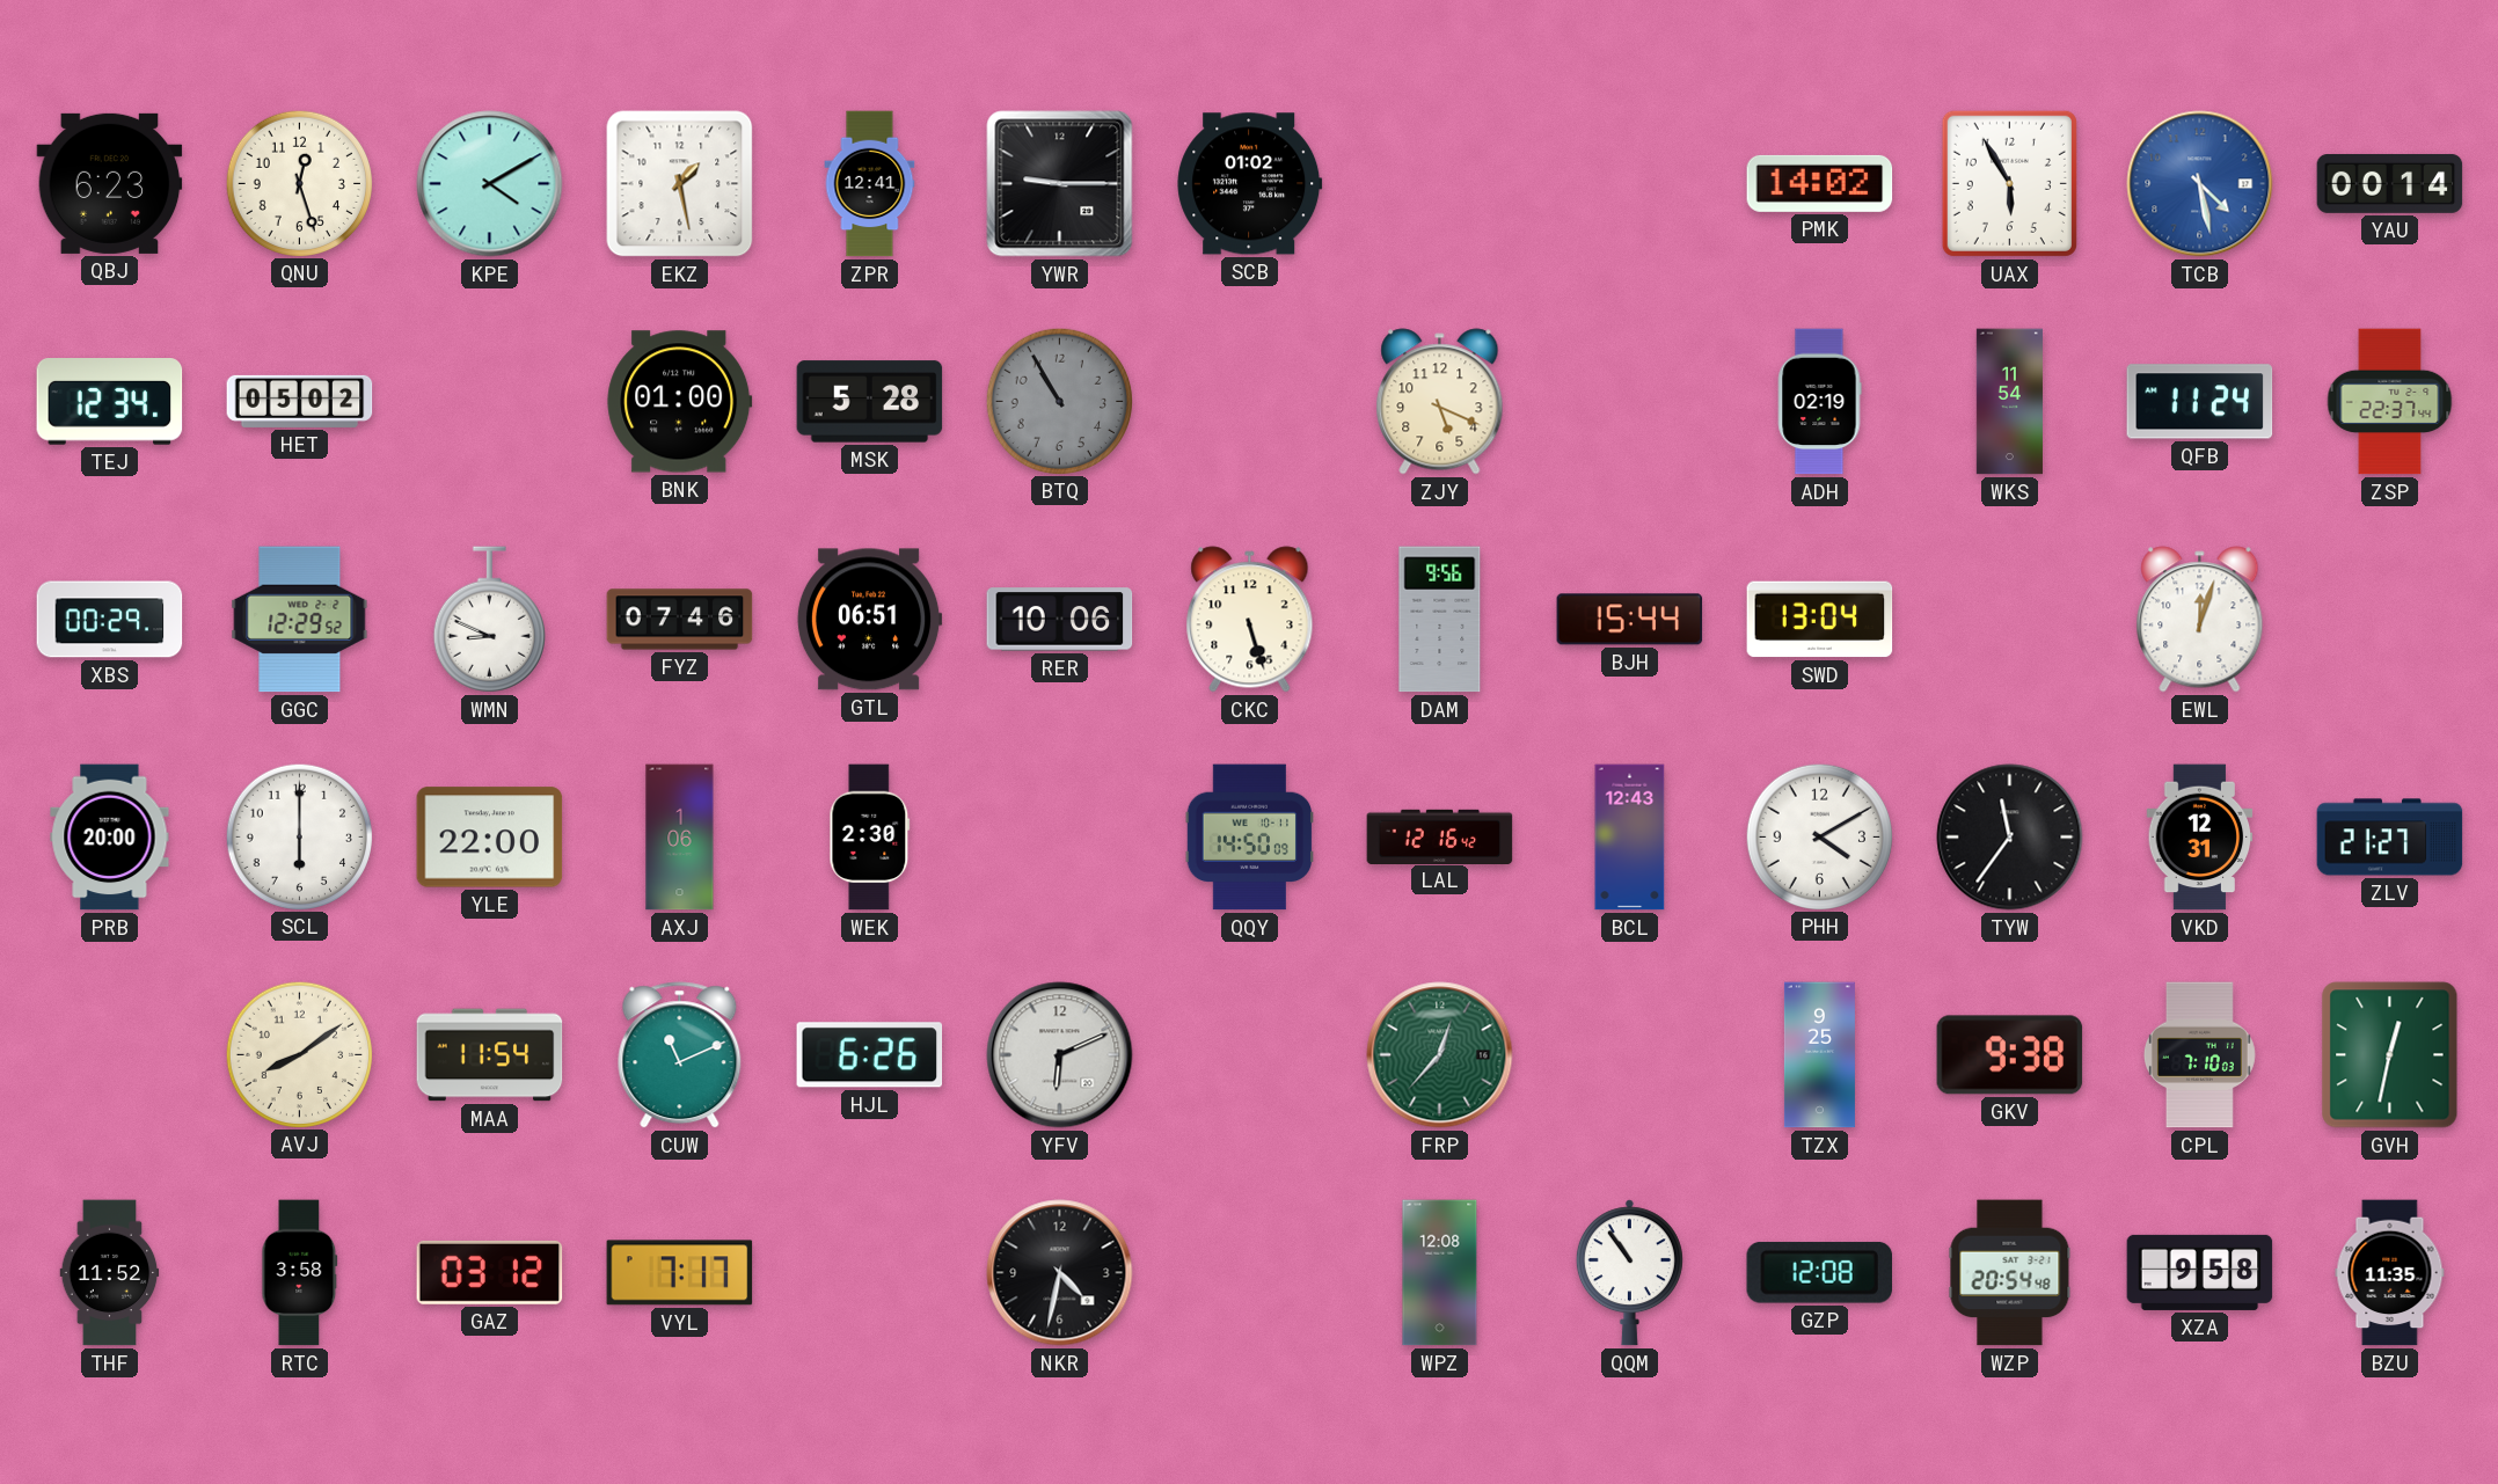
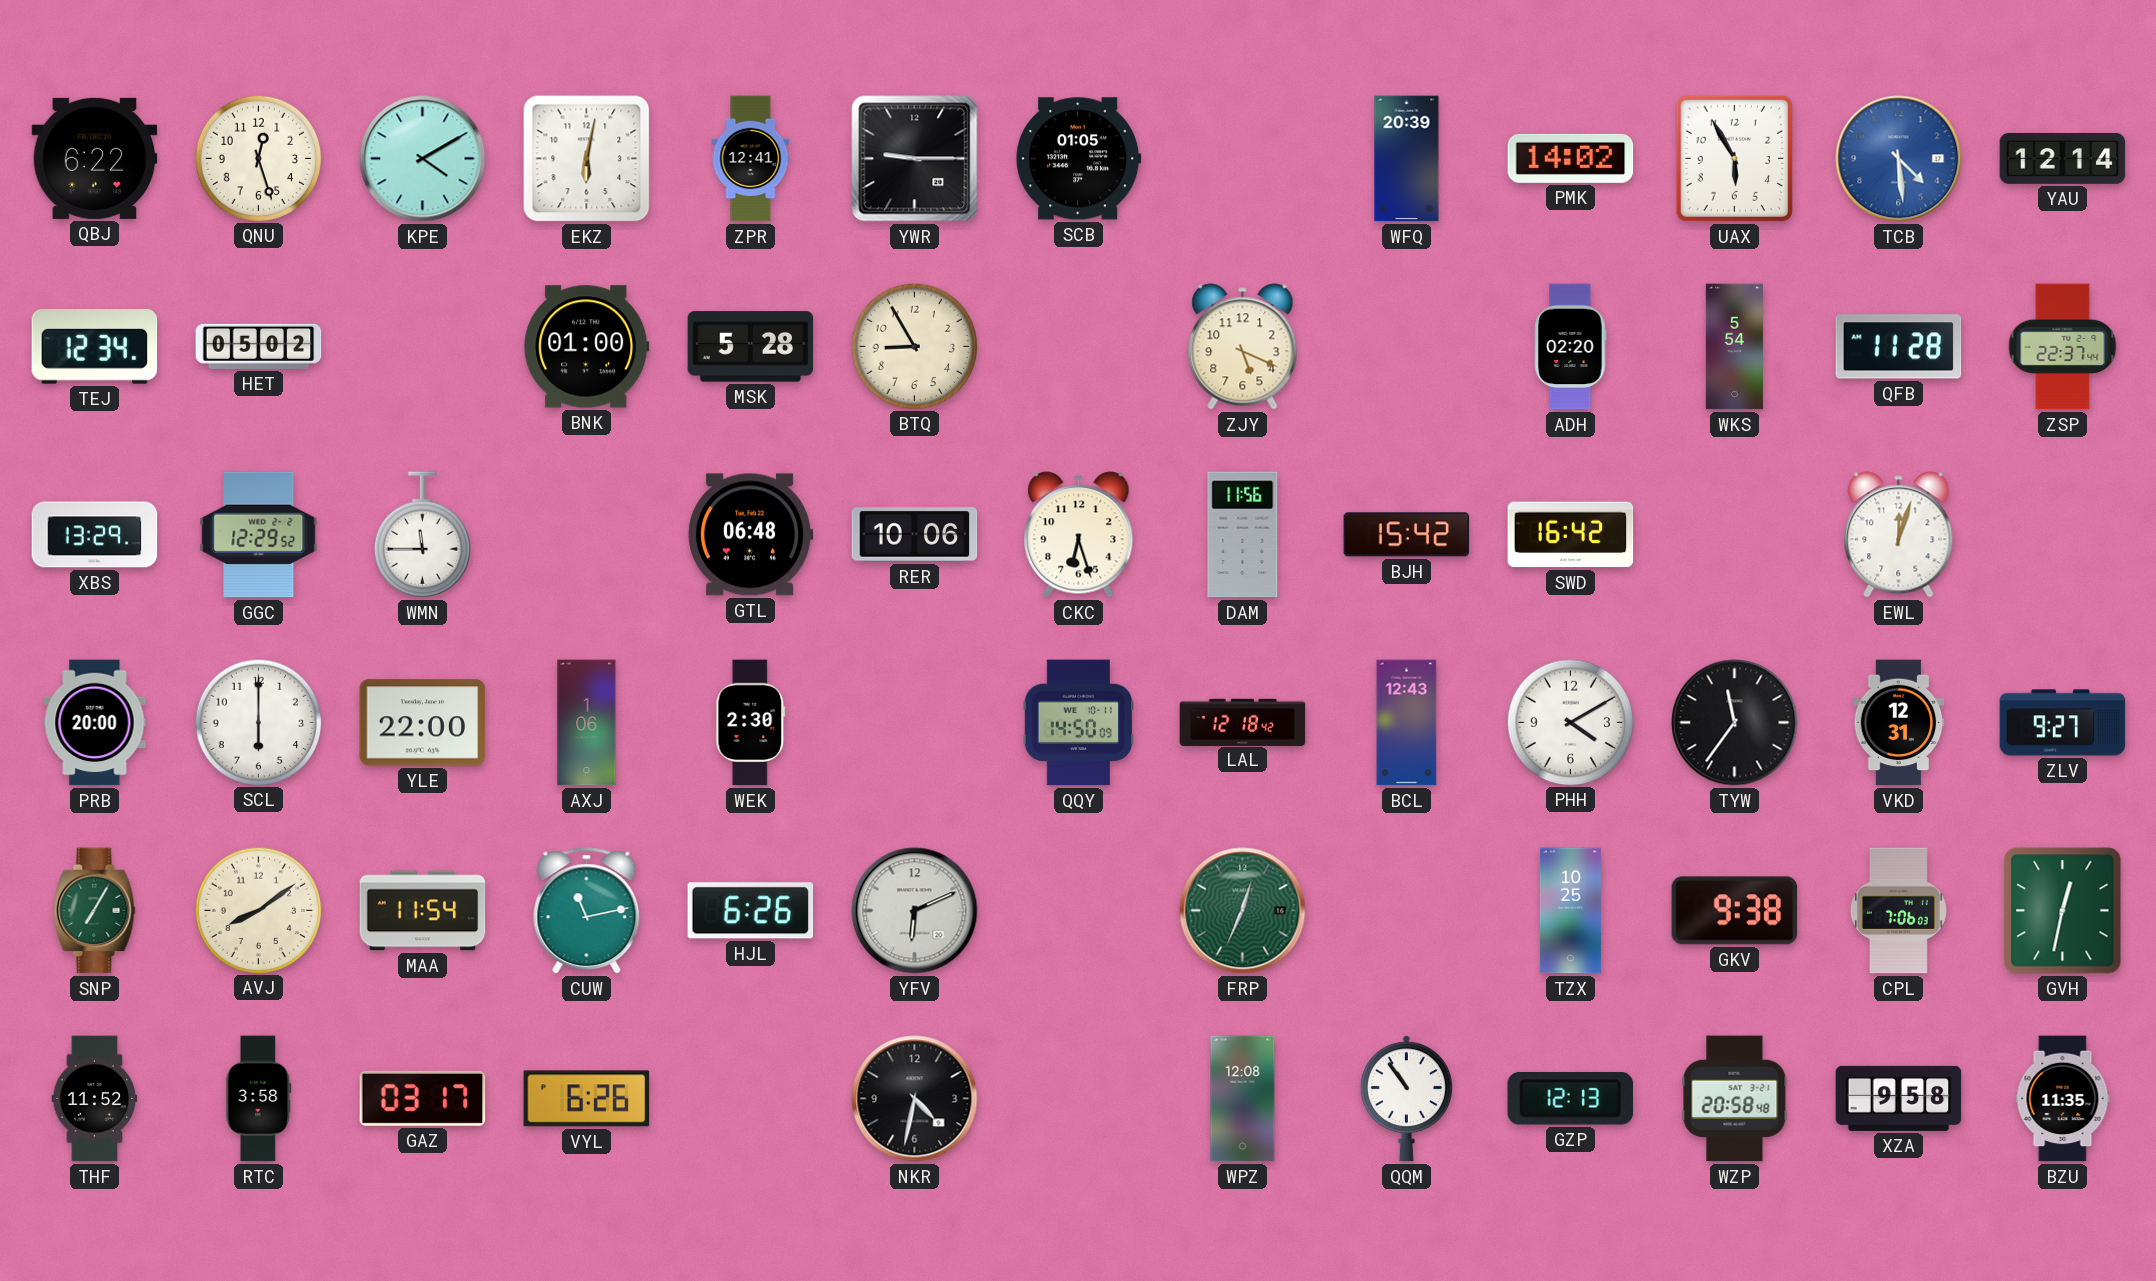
QBJ: 6:23 -> 6:22 (95, 158)
EKZ: 1:28 -> 6:02 (587, 159)
SCB: 01:02 -> 01:05 (1079, 159)
WFQ: none -> 20:39 (1407, 159)
TCB: 4:28 -> 4:29 (1899, 159)
YAU: 00:14 -> 12:14 (2063, 158)
BTQ: 10:55 -> 8:55 (914, 346)
BTQ dial: grey -> cream (914, 346)
ADH: 02:19 -> 02:20 (1570, 347)
WKS: 11:54 -> 5:54 (1734, 347)
QFB: 11:24 -> 11:28 (1899, 347)
XBS: 00:29 -> 13:29 (95, 535)
WMN: 8:49 -> 11:45 (422, 535)
FYZ: 07:46 -> none (680, 620)
GTL: 06:51 -> 06:48 (750, 535)
CKC: 5:27 -> 6:27 (1079, 535)
DAM: 9:56 -> 11:56 (1243, 535)
BJH: 15:44 -> 15:42 (1407, 535)
SWD: 13:04 -> 16:42 (1571, 535)
LAL: 12:16 -> 12:18 (1243, 722)
ZLV: 21:27 -> 9:27 (2063, 723)
SNP: none -> 7:05 (95, 911)
CUW: 11:11 -> 11:13 (587, 911)
FRP: 12:37 -> 12:34 (1243, 911)
TZX: 9:25 -> 10:25 (1570, 911)
CPL: 7:10 -> 7:06 (1898, 911)
GAZ: 03:12 -> 03:17 (423, 1098)
VYL: 7:17 -> 6:26 (587, 1099)
GZP: 12:08 -> 12:13 (1570, 1098)
WZP: 20:54 -> 20:58 (1735, 1099)
